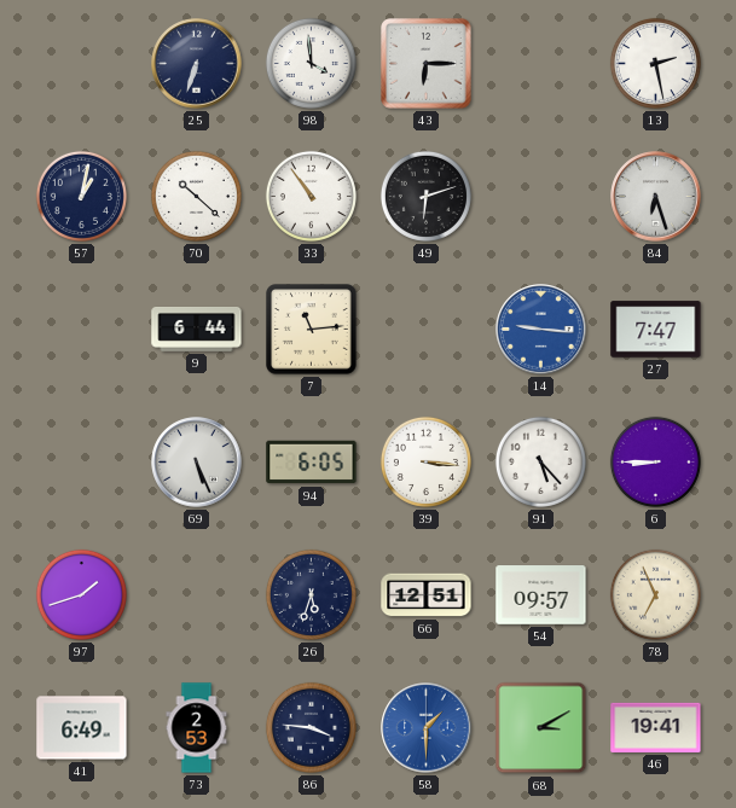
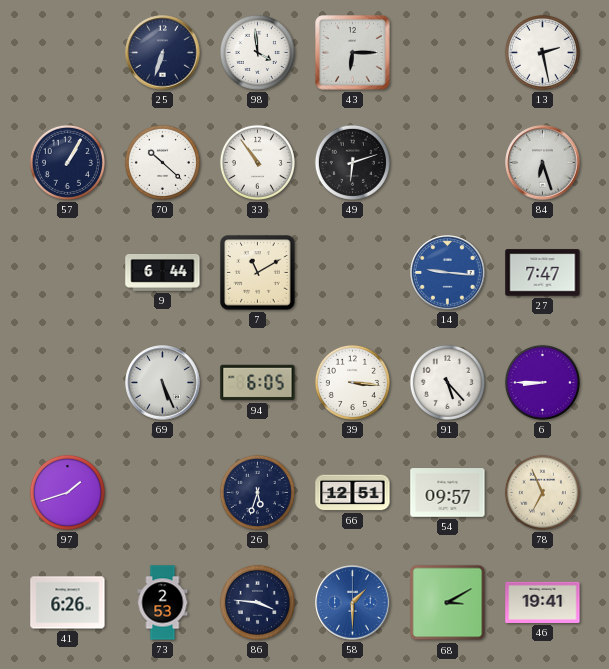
57: 1:02 -> 1:05 (67, 162)
7: 11:14 -> 11:10 (258, 273)
41: 6:49 -> 6:26 (68, 603)
